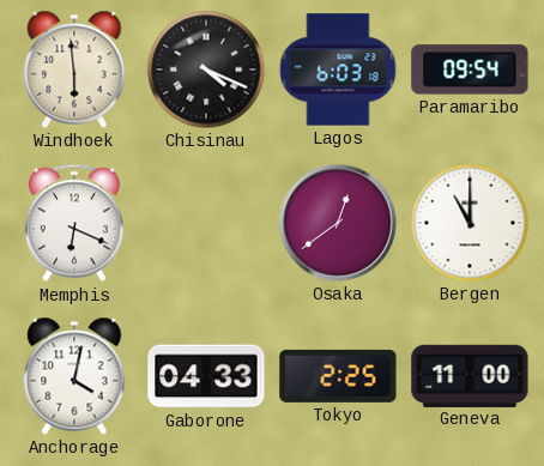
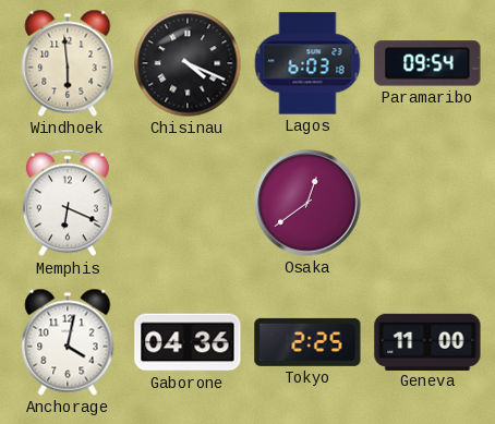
Bergen: 11:00 -> none (470, 223)
Gaborone: 04:33 -> 04:36 (188, 342)
